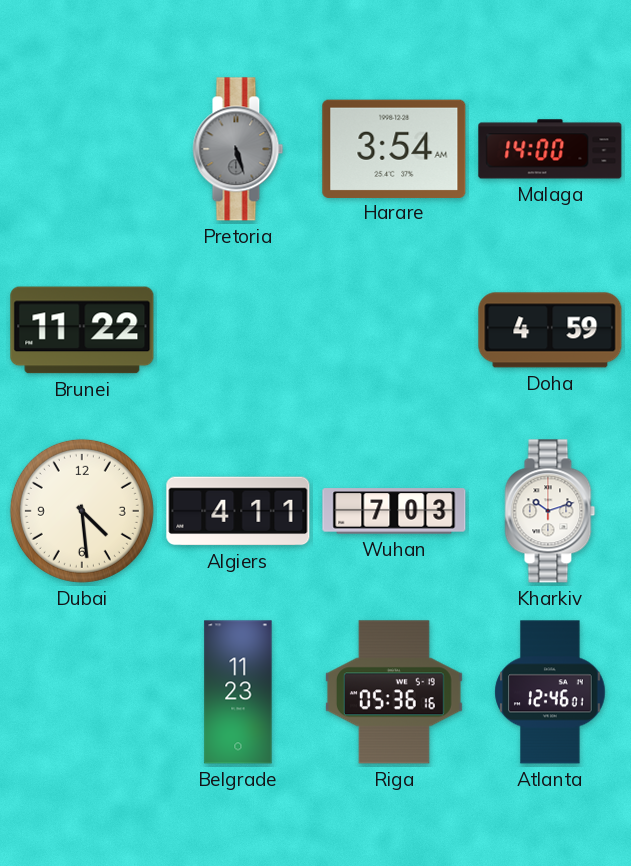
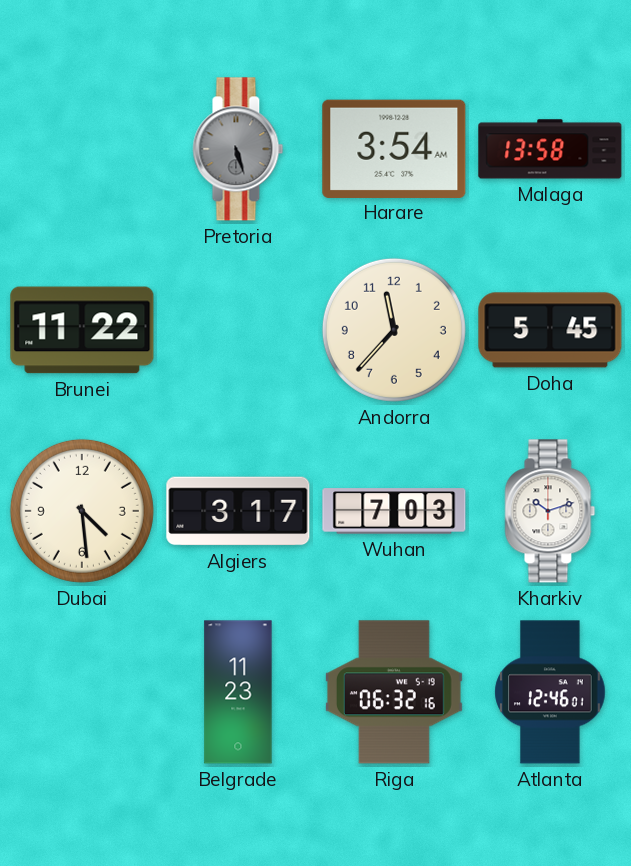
Malaga: 14:00 -> 13:58 (550, 149)
Andorra: none -> 11:37 (394, 330)
Doha: 4:59 -> 5:45 (550, 330)
Algiers: 4:11 -> 3:17 (238, 511)
Riga: 05:36 -> 06:32 (394, 692)
